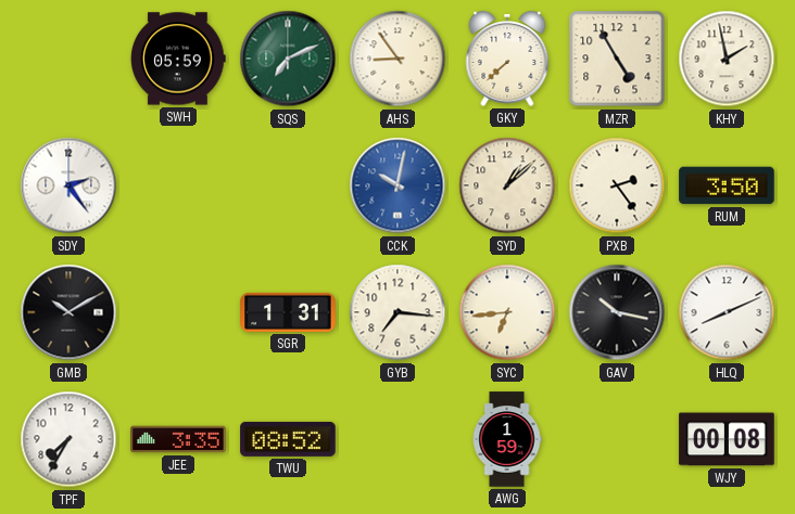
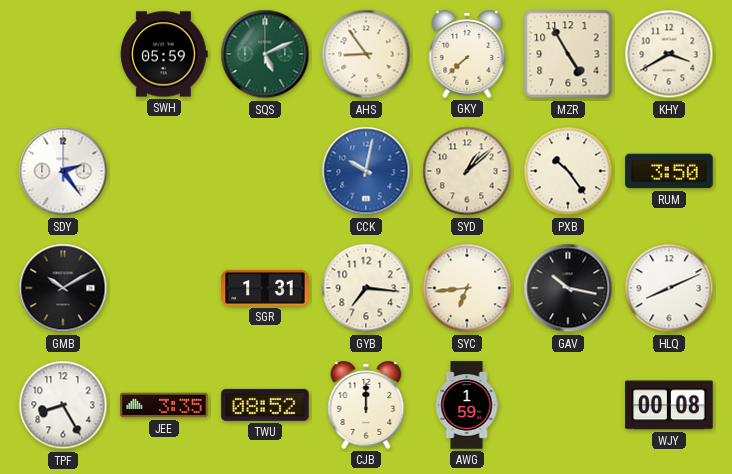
SQS: 7:11 -> 5:11 (265, 54)
KHY: 1:58 -> 3:40 (669, 54)
PXB: 2:24 -> 10:24 (568, 171)
TPF: 7:35 -> 8:25 (63, 405)
CJB: none -> 12:00 (366, 406)
